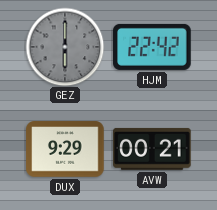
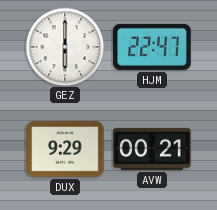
GEZ dial: grey -> white (65, 47)
HJM: 22:42 -> 22:47 (152, 47)
